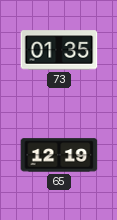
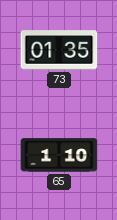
65: 12:19 -> 1:10 (59, 155)
